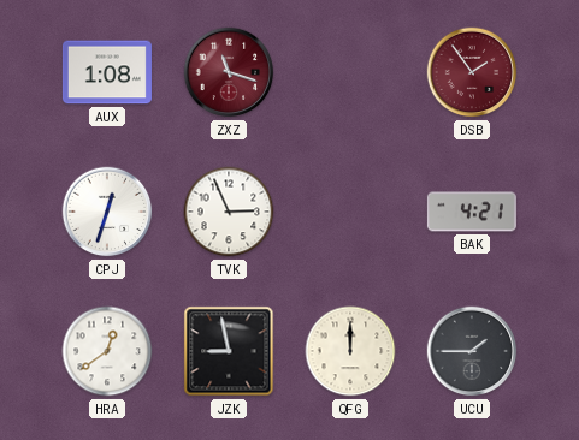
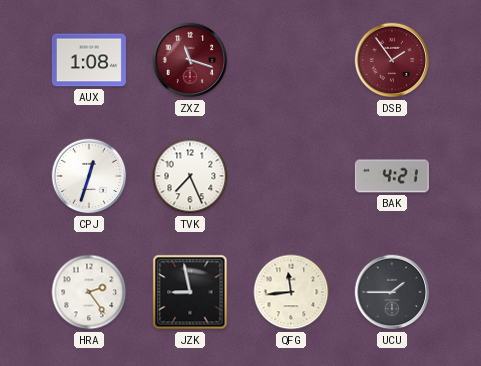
TVK: 2:56 -> 7:26 (190, 176)
HRA: 12:39 -> 2:24 (89, 292)
QFG: 12:00 -> 11:44 (291, 292)
